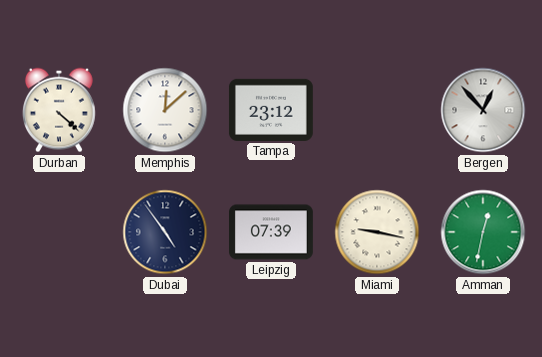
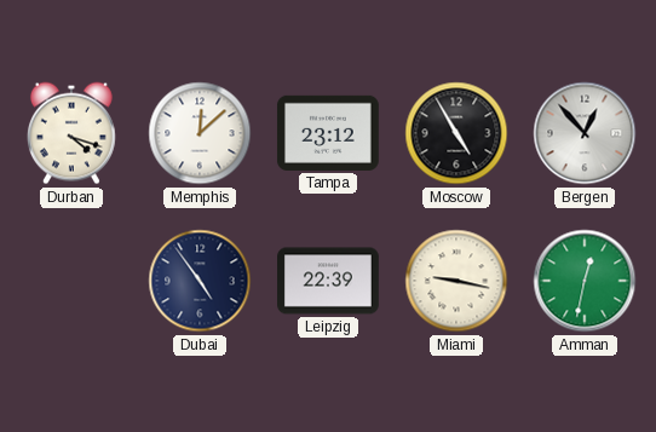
Durban: 4:22 -> 4:18 (71, 133)
Moscow: none -> 4:55 (456, 133)
Leipzig: 07:39 -> 22:39 (329, 281)
